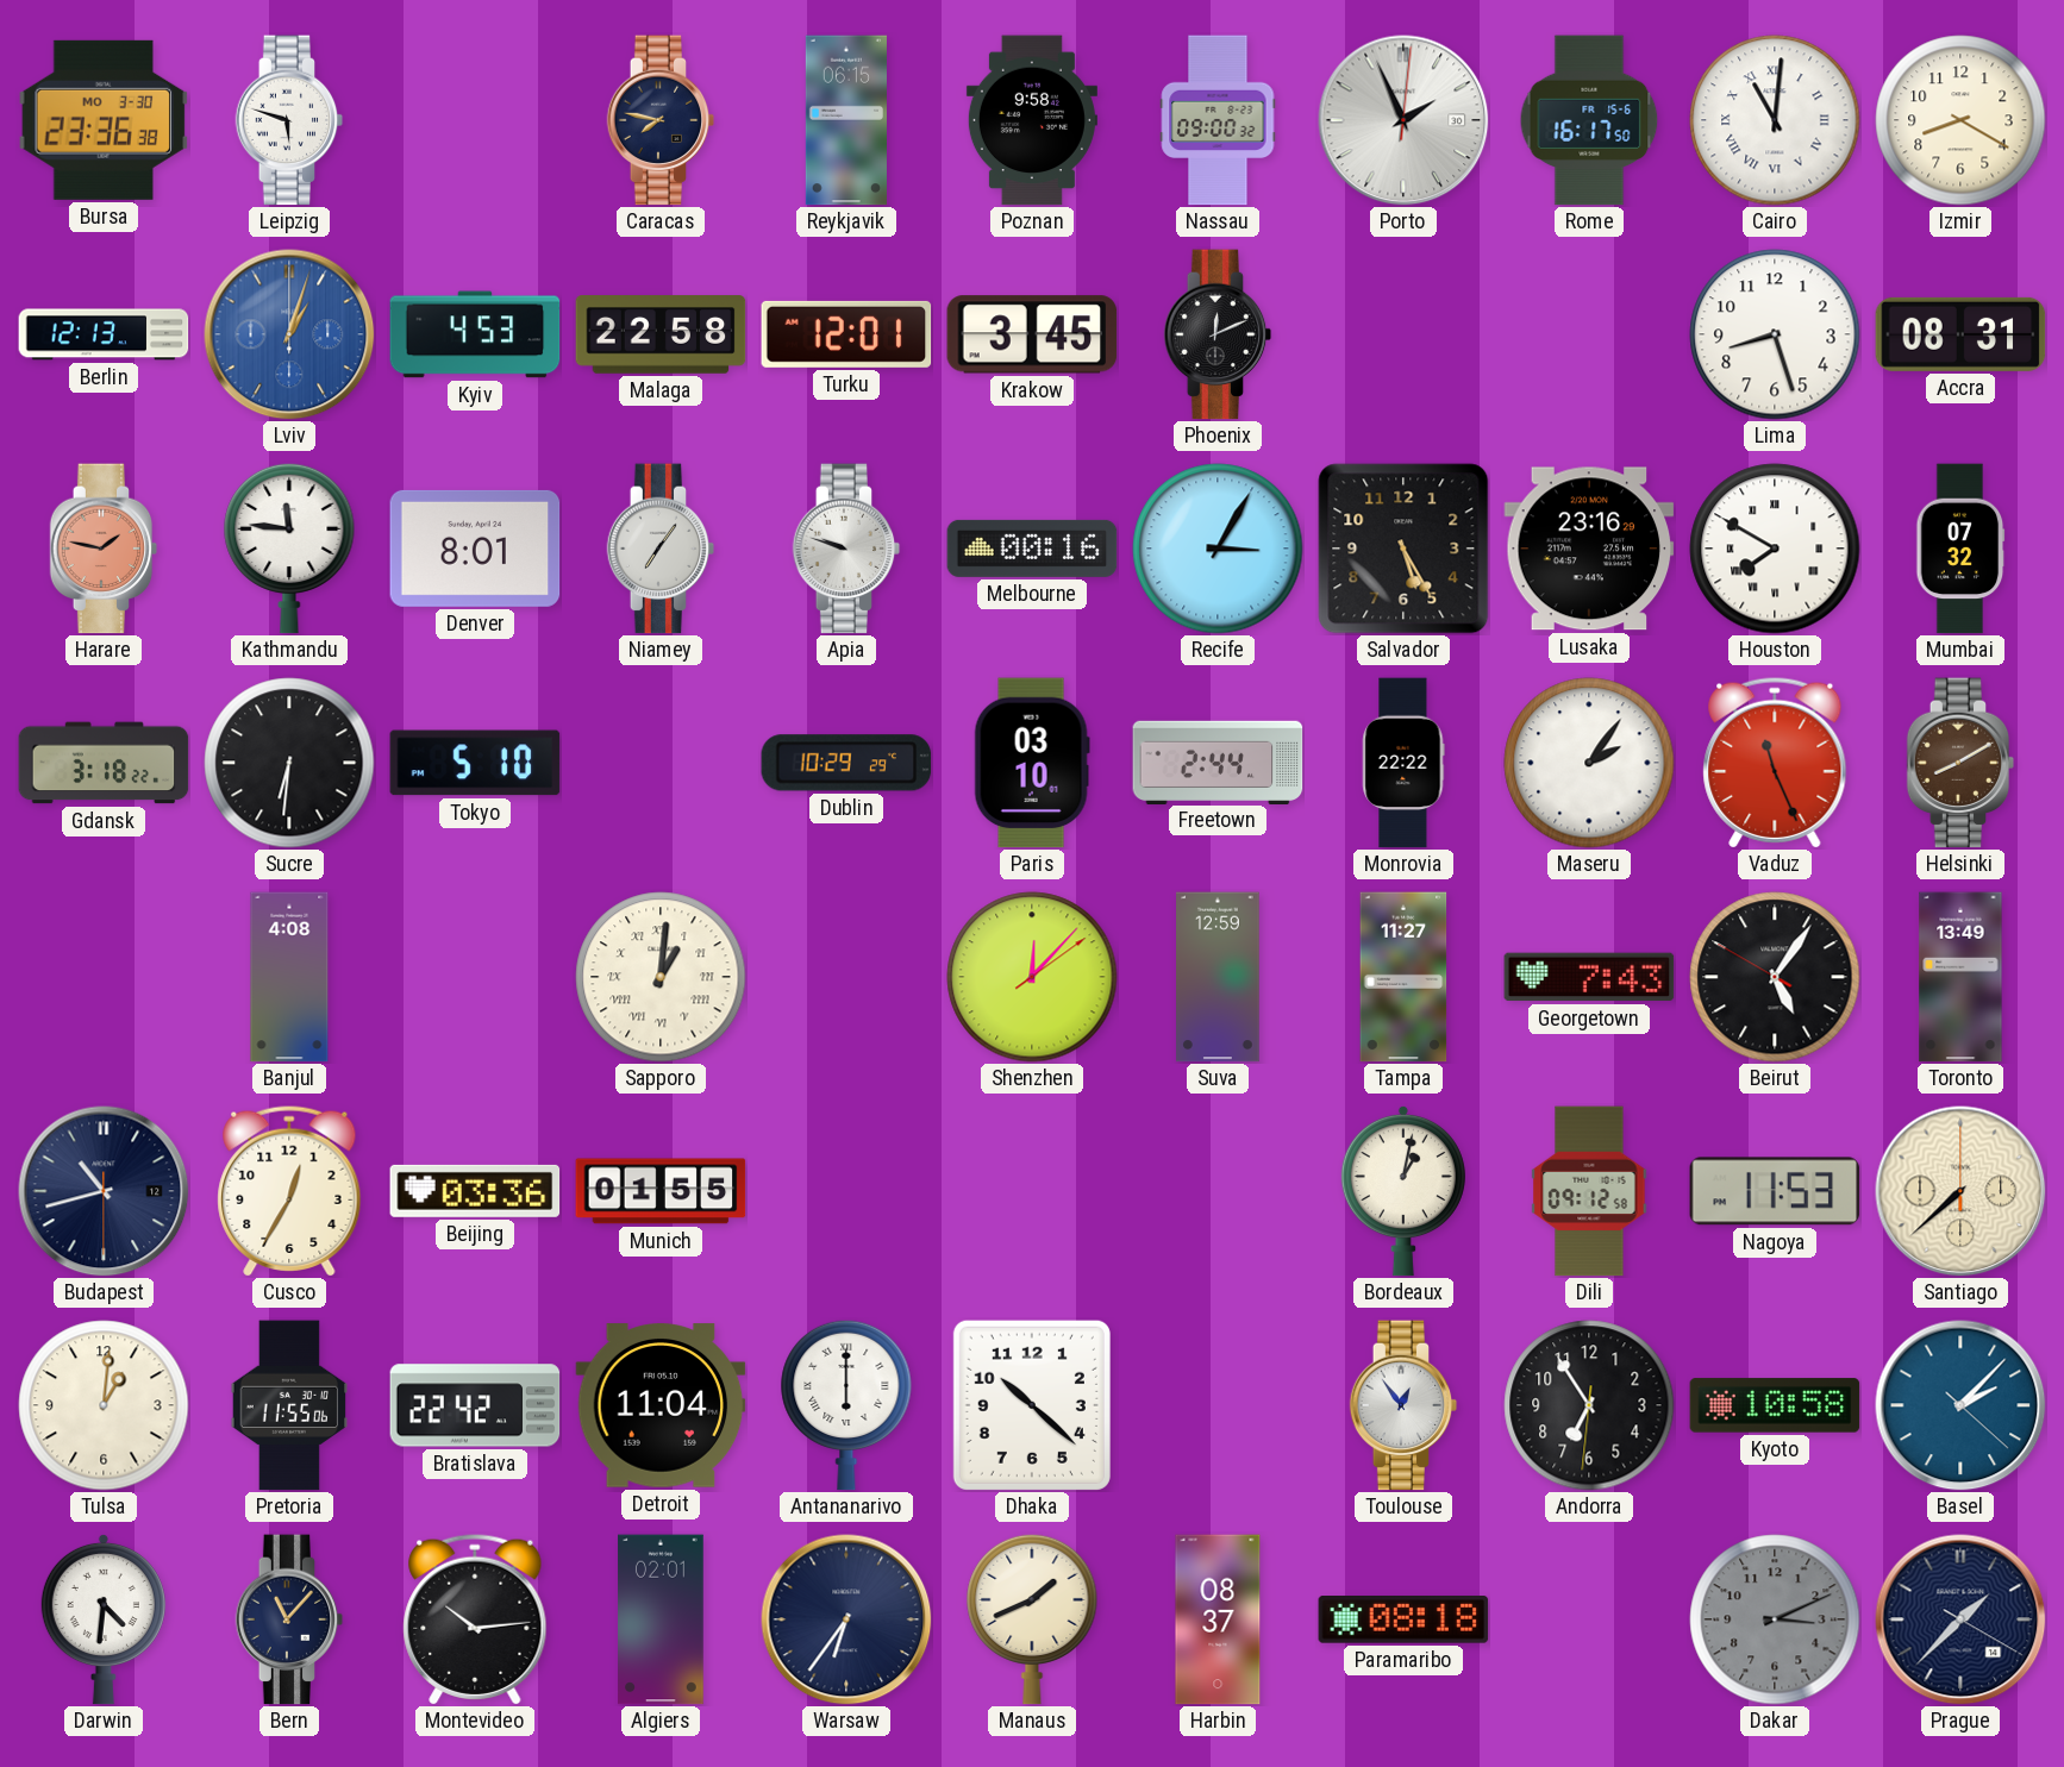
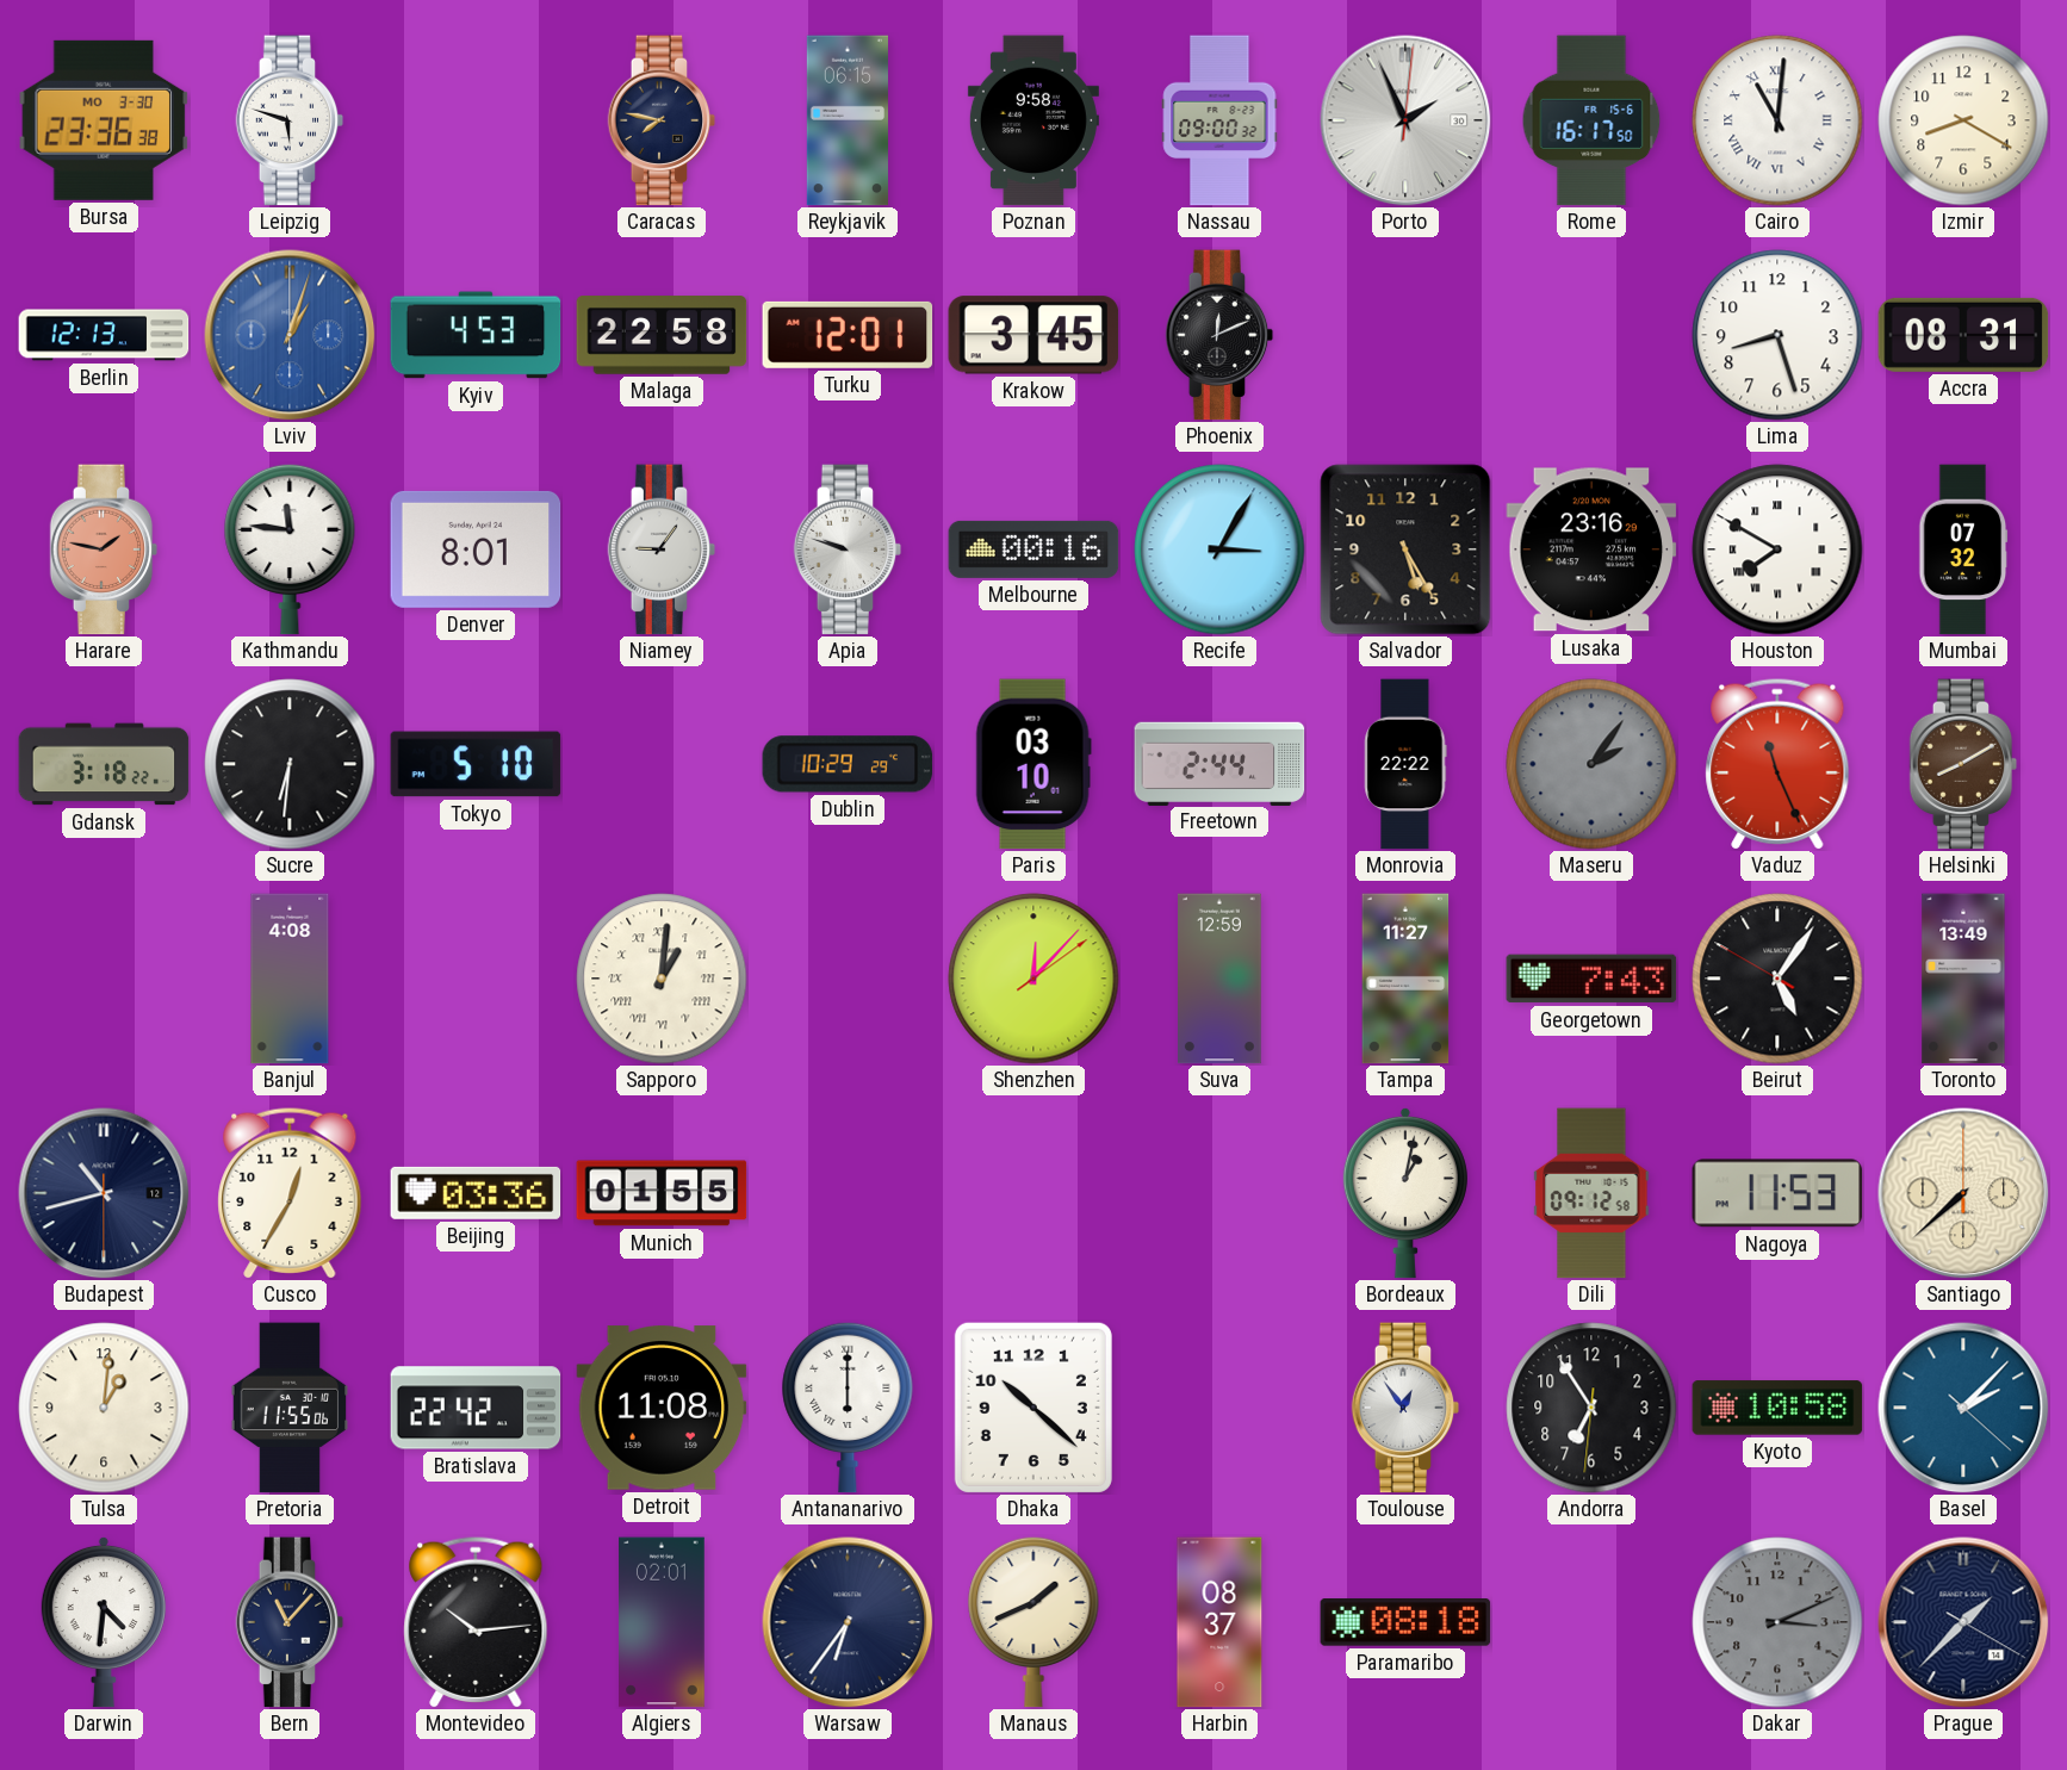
Niamey: 7:06 -> 9:06 (662, 549)
Maseru dial: white -> grey (1591, 764)
Detroit: 11:04 -> 11:08 (662, 1408)
